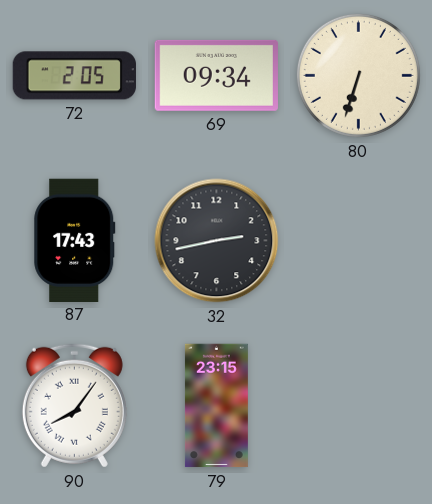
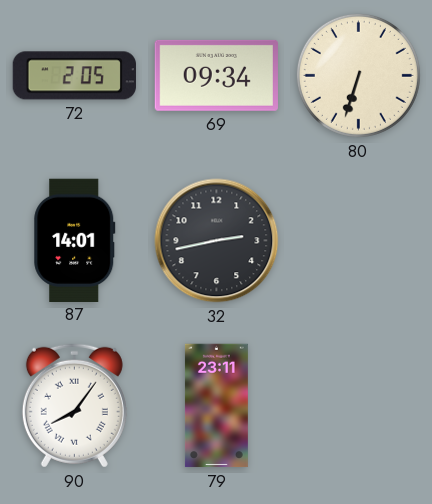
87: 17:43 -> 14:01 (75, 240)
79: 23:15 -> 23:11 (216, 406)
